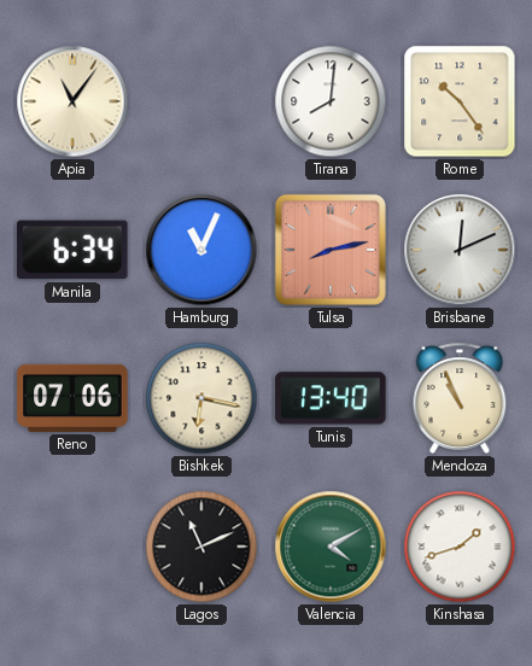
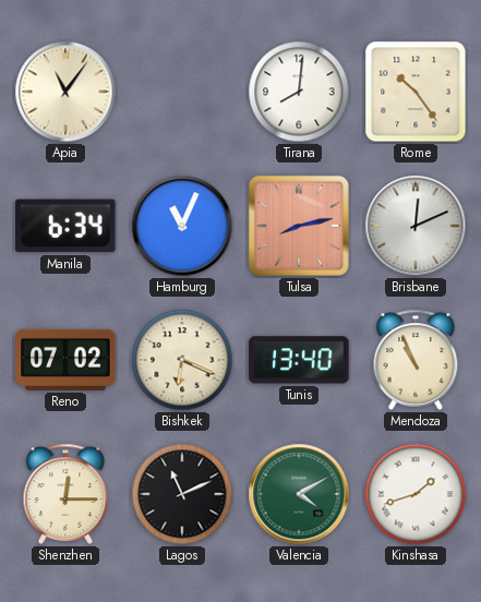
Reno: 07:06 -> 07:02 (65, 360)
Bishkek: 6:17 -> 6:19 (182, 360)
Shenzhen: none -> 12:15 (65, 494)
